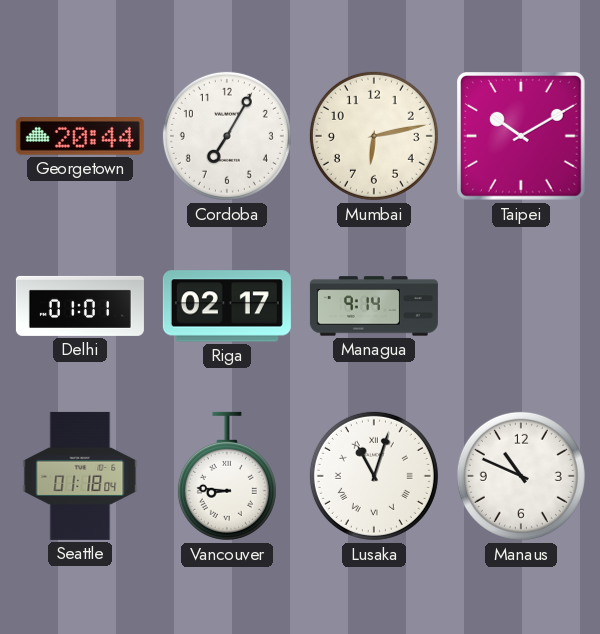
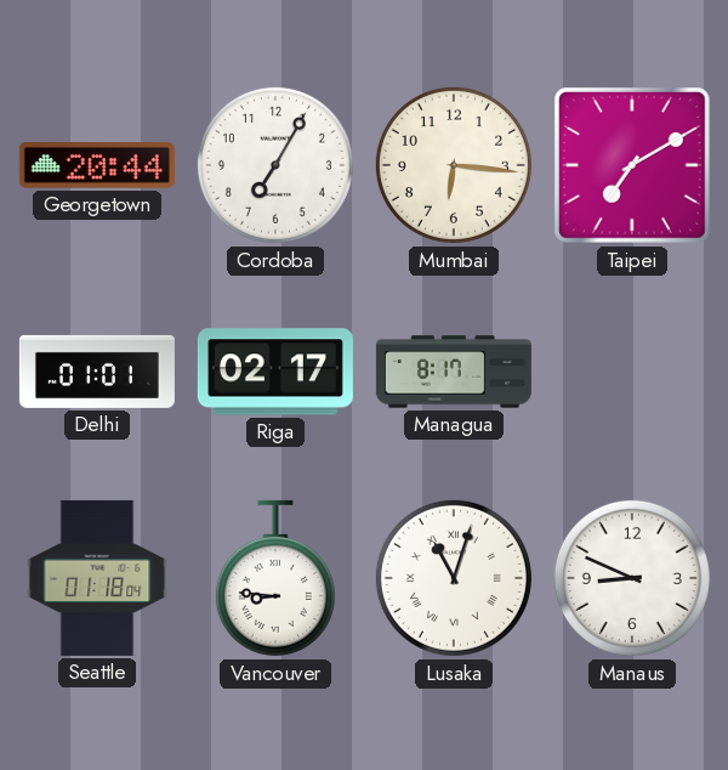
Mumbai: 6:13 -> 6:16 (454, 165)
Taipei: 10:10 -> 7:10 (633, 166)
Managua: 9:14 -> 8:17 (454, 372)
Manaus: 10:49 -> 8:49 (632, 578)
